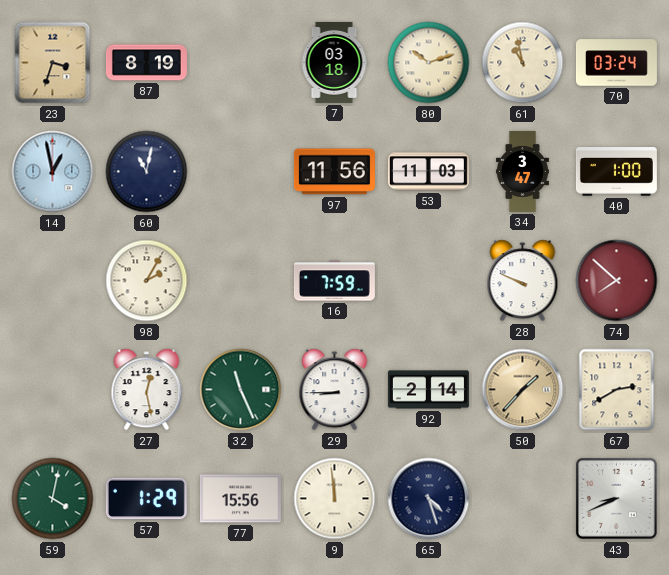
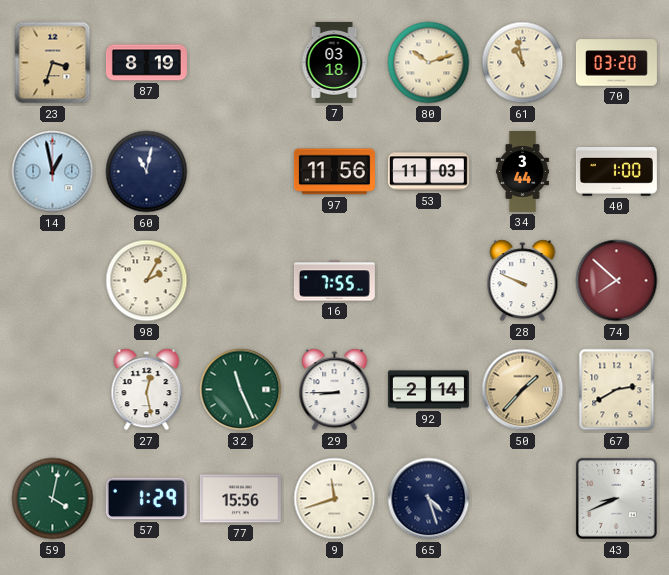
70: 03:24 -> 03:20 (616, 63)
34: 3:47 -> 3:44 (522, 171)
16: 7:59 -> 7:55 (334, 281)
9: 11:59 -> 11:42 (335, 499)
